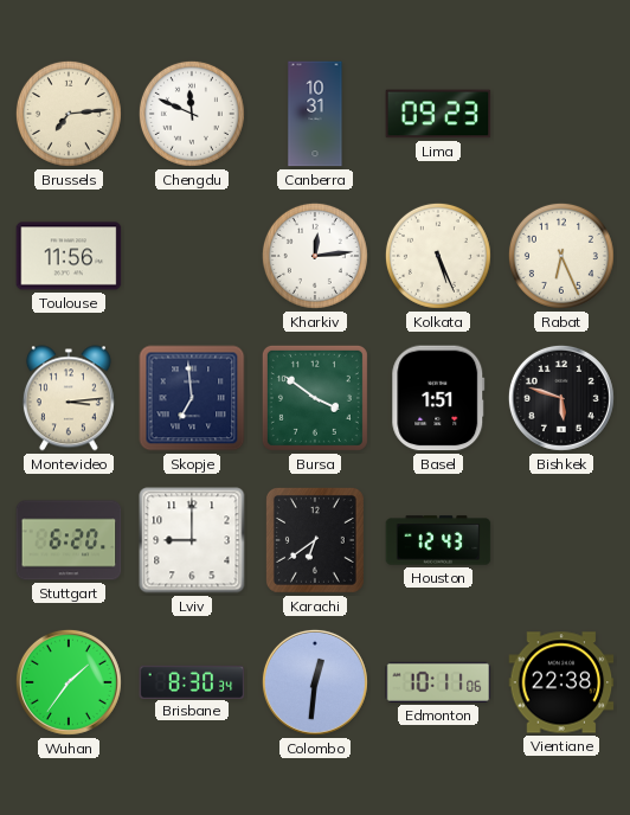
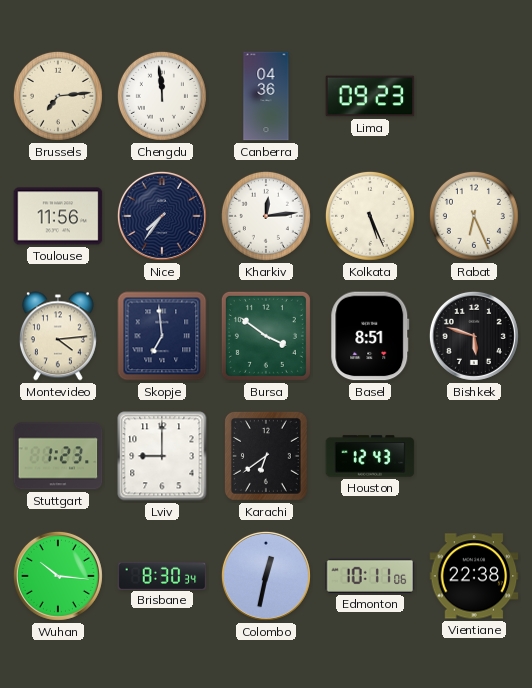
Chengdu: 11:49 -> 11:59 (162, 96)
Canberra: 10:31 -> 04:36 (266, 96)
Nice: none -> 7:36 (162, 216)
Montevideo: 3:14 -> 4:14 (58, 336)
Basel: 1:51 -> 8:51 (370, 336)
Stuttgart: 6:20 -> 1:23 (58, 456)
Wuhan: 1:36 -> 10:16 (58, 576)
Colombo: 12:31 -> 12:32 (266, 576)
